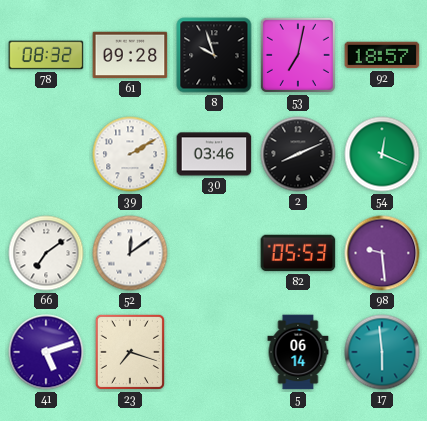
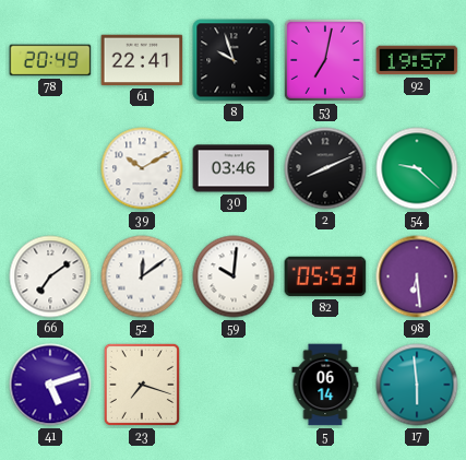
78: 08:32 -> 20:49 (50, 60)
61: 09:28 -> 22:41 (142, 60)
92: 18:57 -> 19:57 (417, 60)
39: 2:10 -> 10:10 (142, 168)
54: 12:19 -> 9:22 (417, 168)
59: none -> 10:01 (234, 276)
98: 9:29 -> 6:29 (417, 276)
